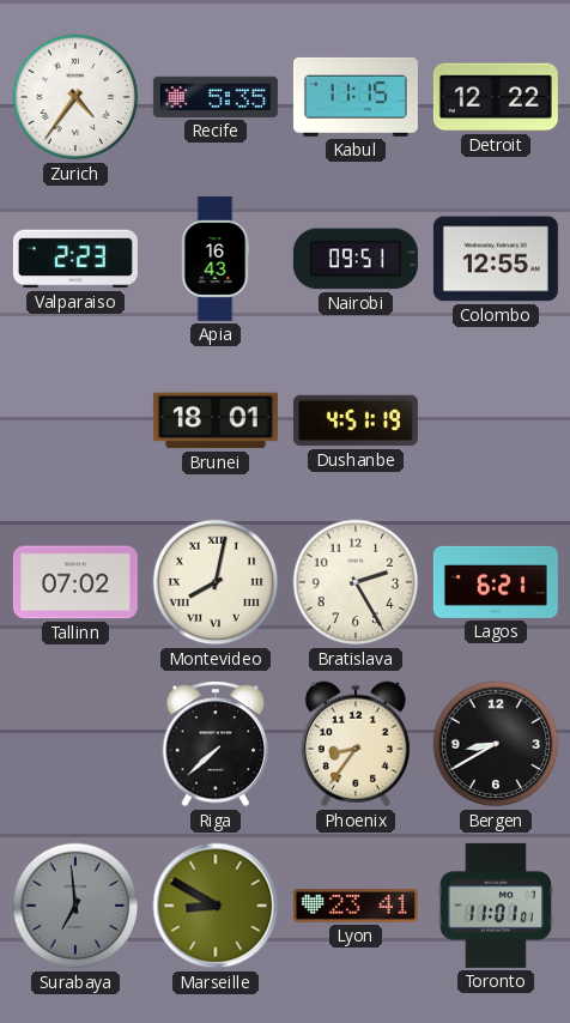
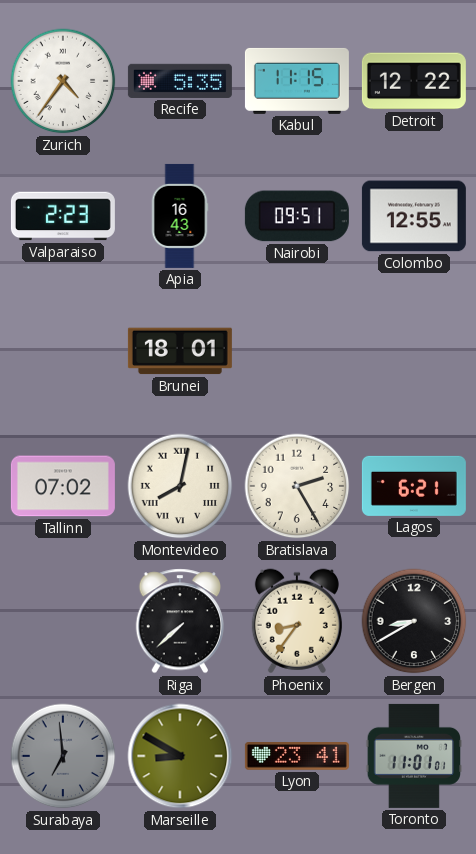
Dushanbe: 4:51 -> none (356, 420)
